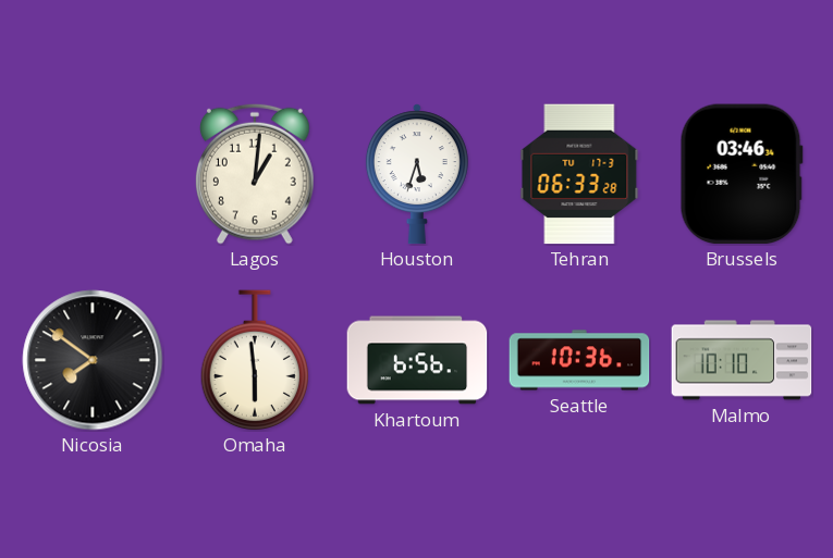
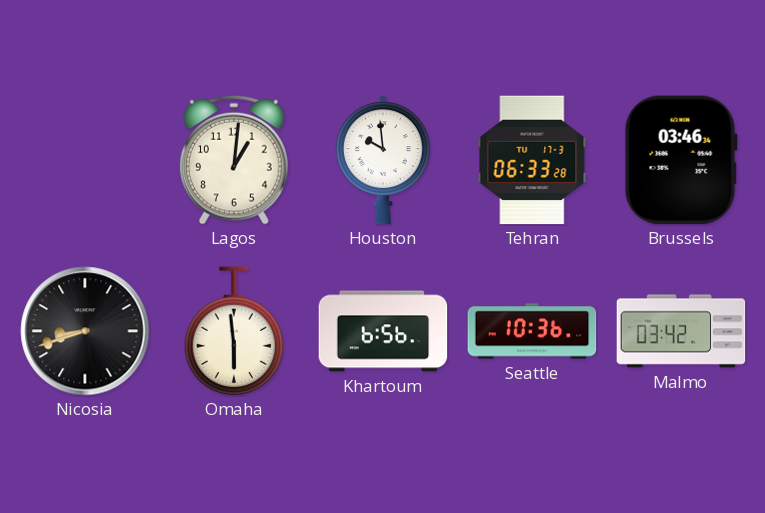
Houston: 5:33 -> 9:59 (383, 160)
Nicosia: 7:51 -> 8:42 (85, 331)
Malmo: 10:10 -> 03:42 (681, 331)
